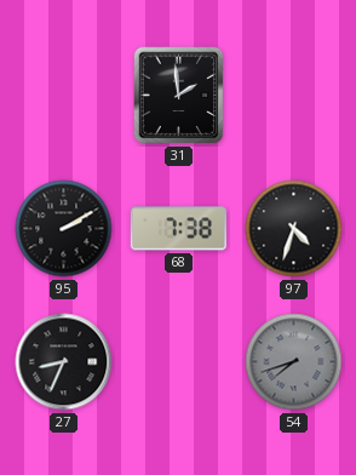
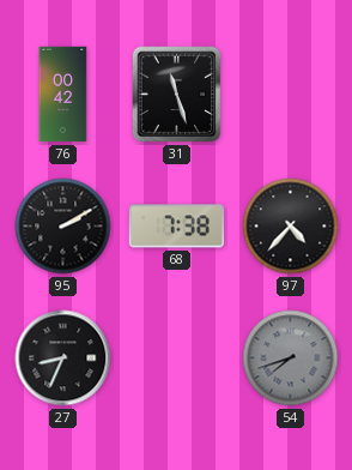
76: none -> 00:42 (63, 95)
31: 1:59 -> 11:27 (177, 95)
97: 4:33 -> 4:37 (291, 227)
